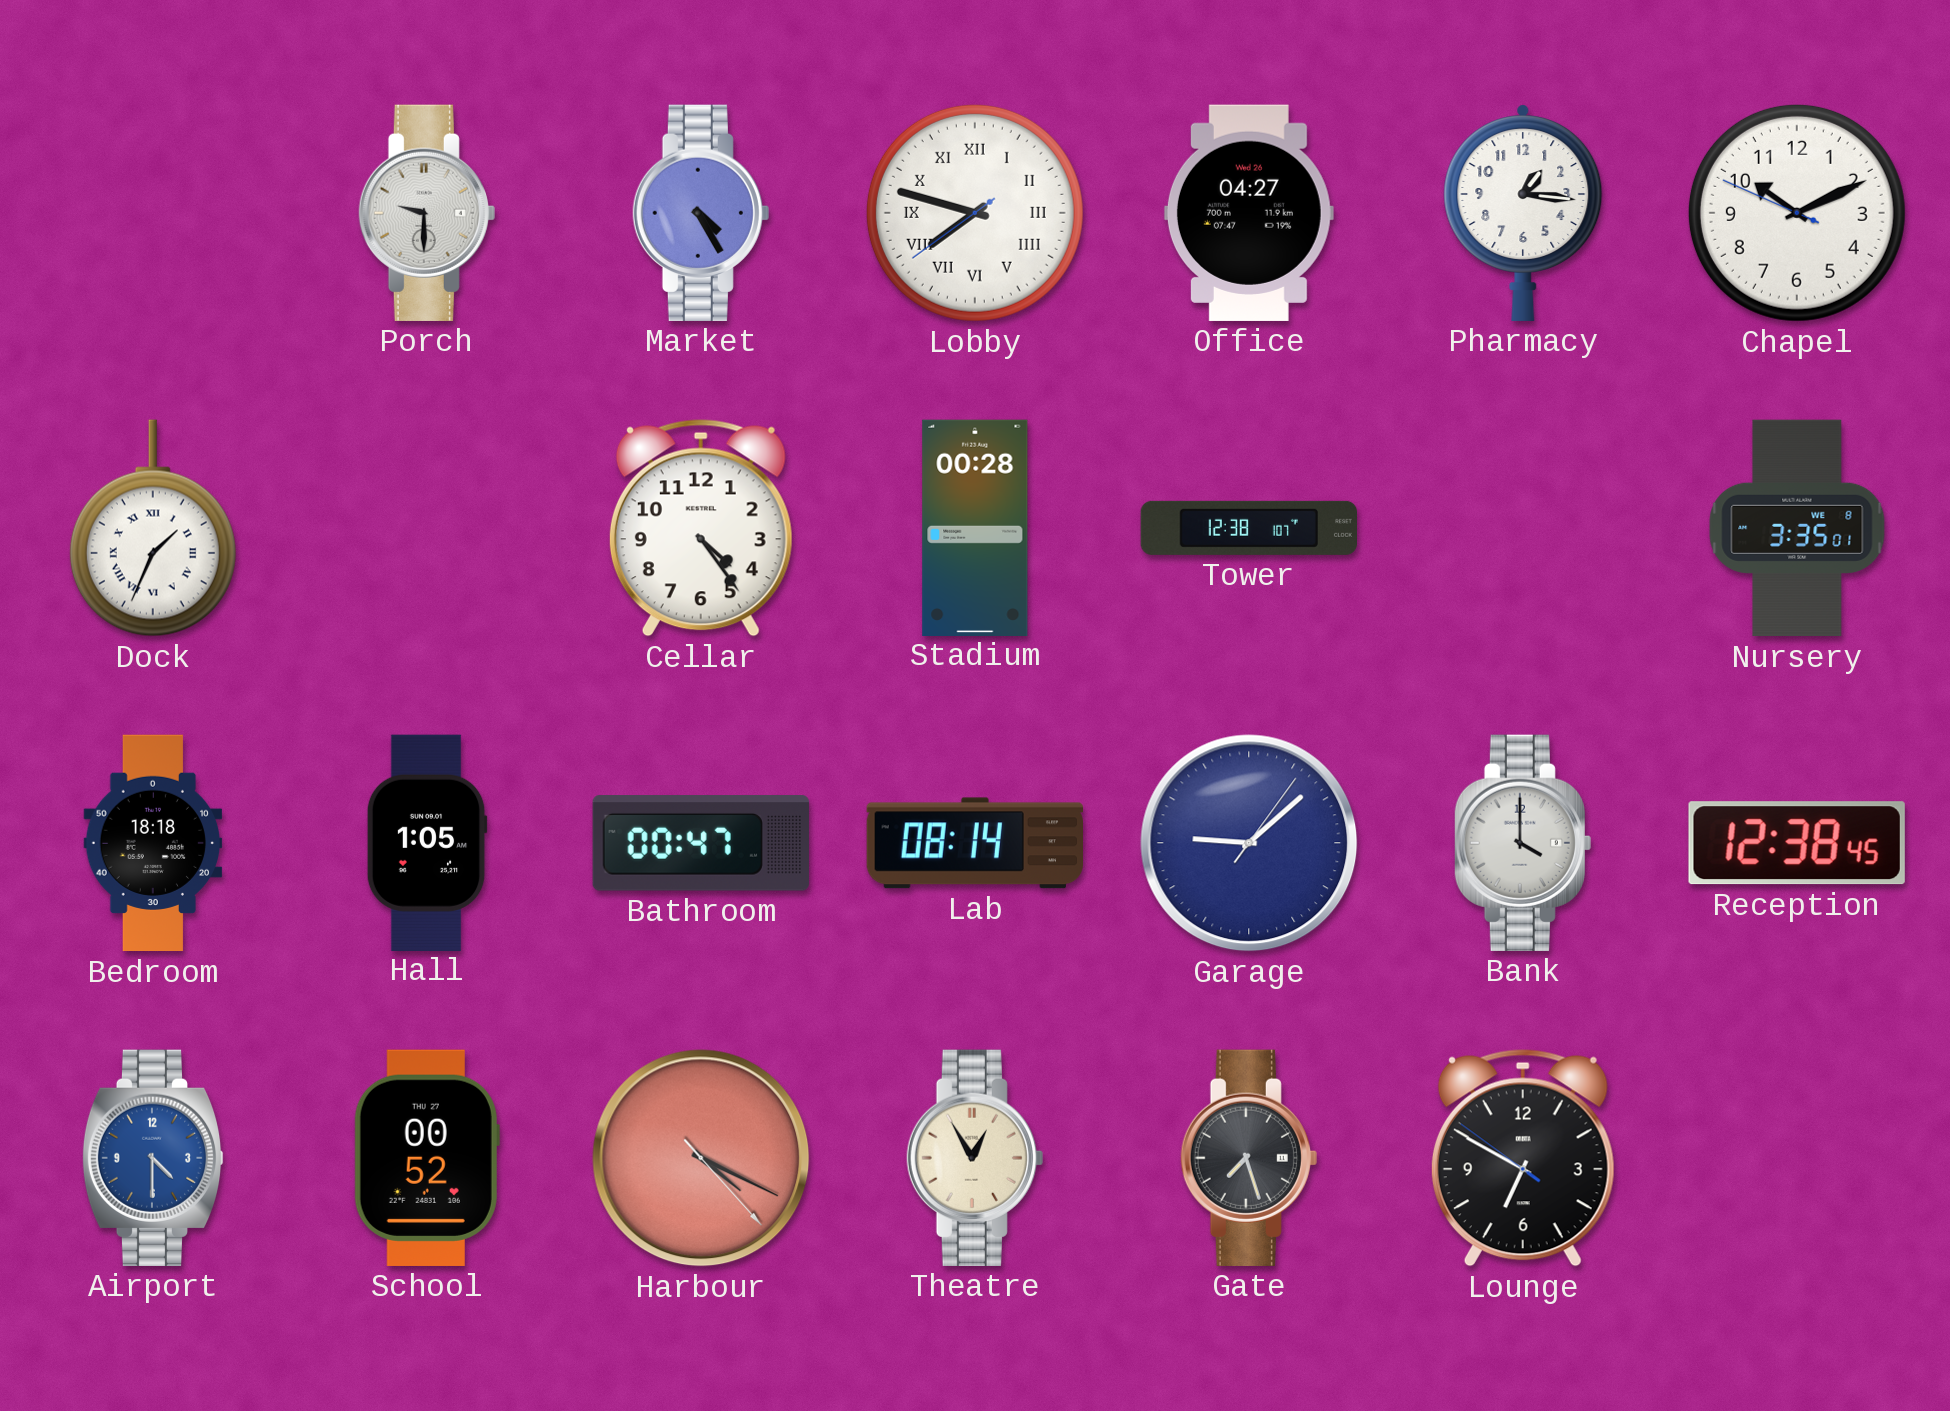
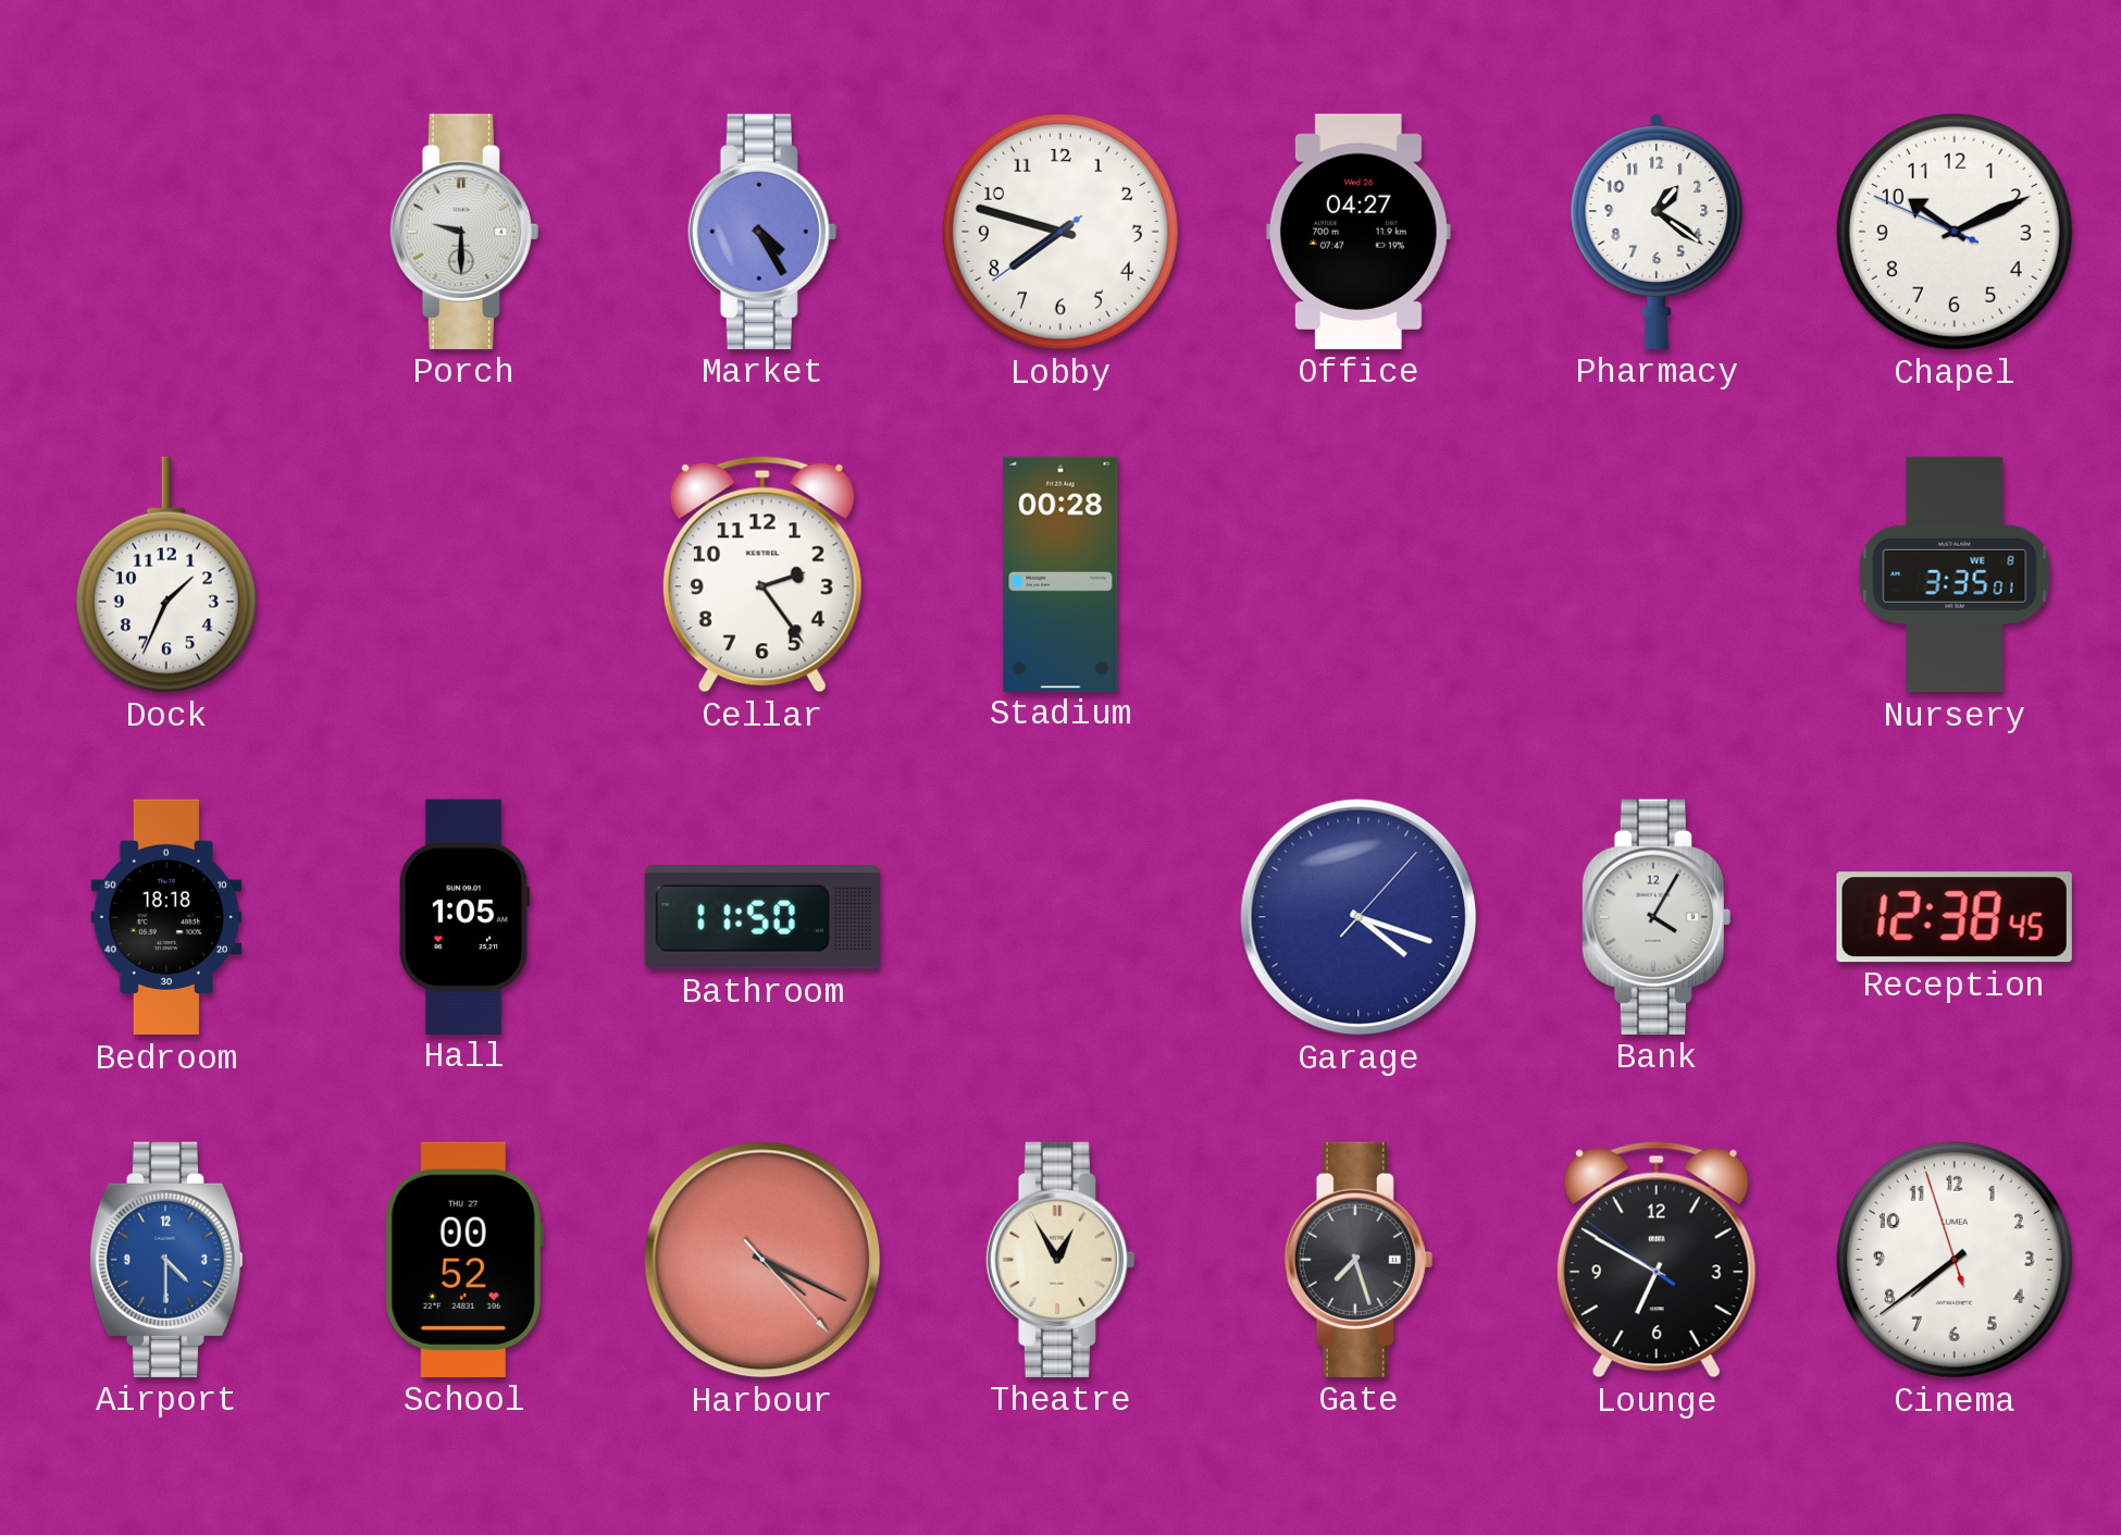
Lobby numerals: Roman -> Arabic (1060, 232)
Pharmacy: 1:16 -> 1:21 (1657, 232)
Dock numerals: Roman -> Arabic (166, 574)
Cellar: 4:24 -> 2:24 (762, 574)
Tower: 12:38 -> none (1248, 528)
Bathroom: 00:47 -> 11:50 (762, 917)
Lab: 08:14 -> none (974, 843)
Garage: 9:08 -> 4:18 (1359, 917)
Bank: 4:00 -> 4:05 (1657, 917)
Cinema: none -> 7:38 (1955, 1260)
